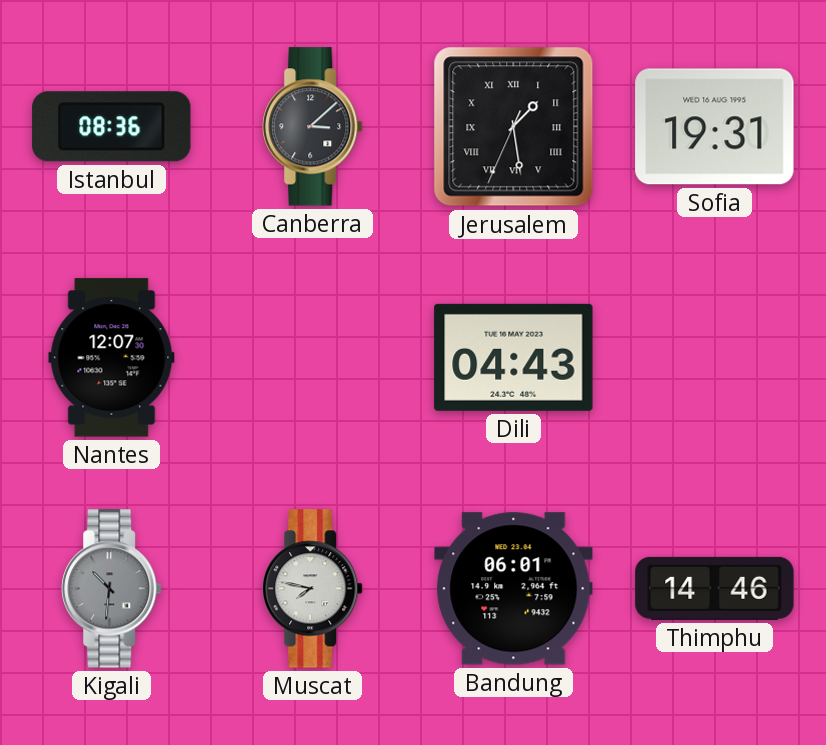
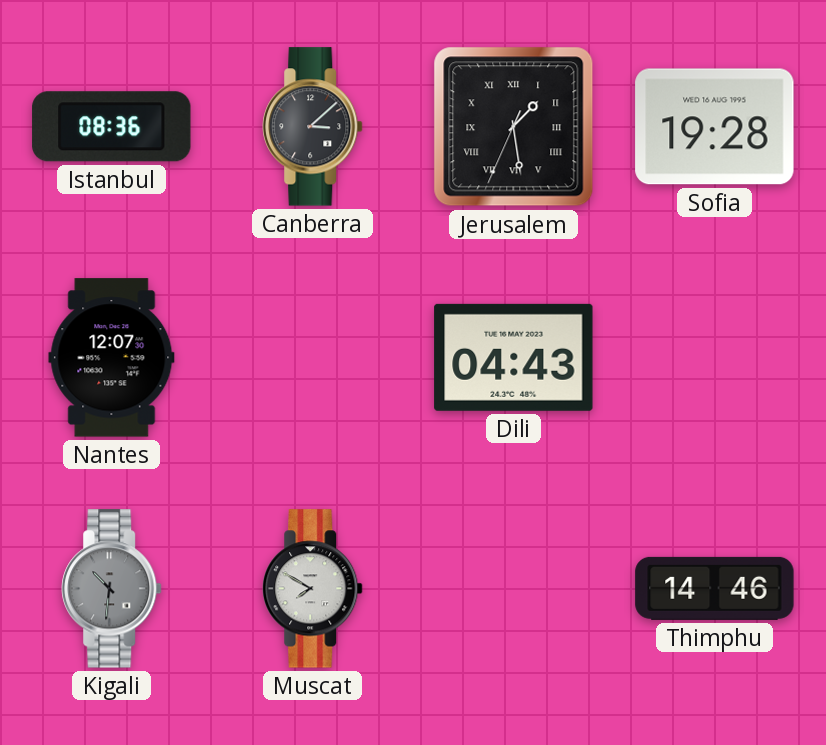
Sofia: 19:31 -> 19:28 (715, 127)
Muscat: 7:47 -> 7:50 (313, 589)
Bandung: 06:01 -> none (514, 589)
